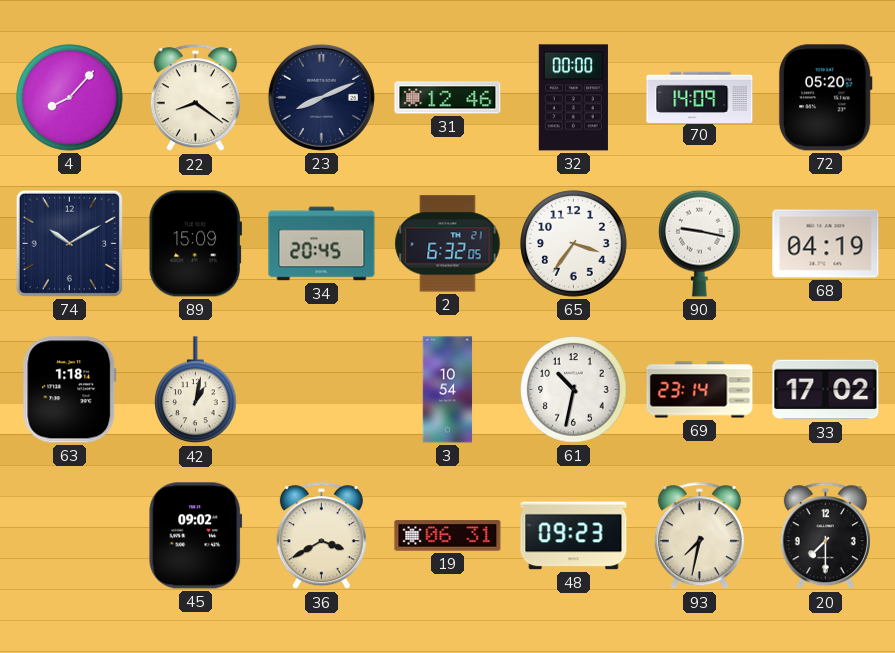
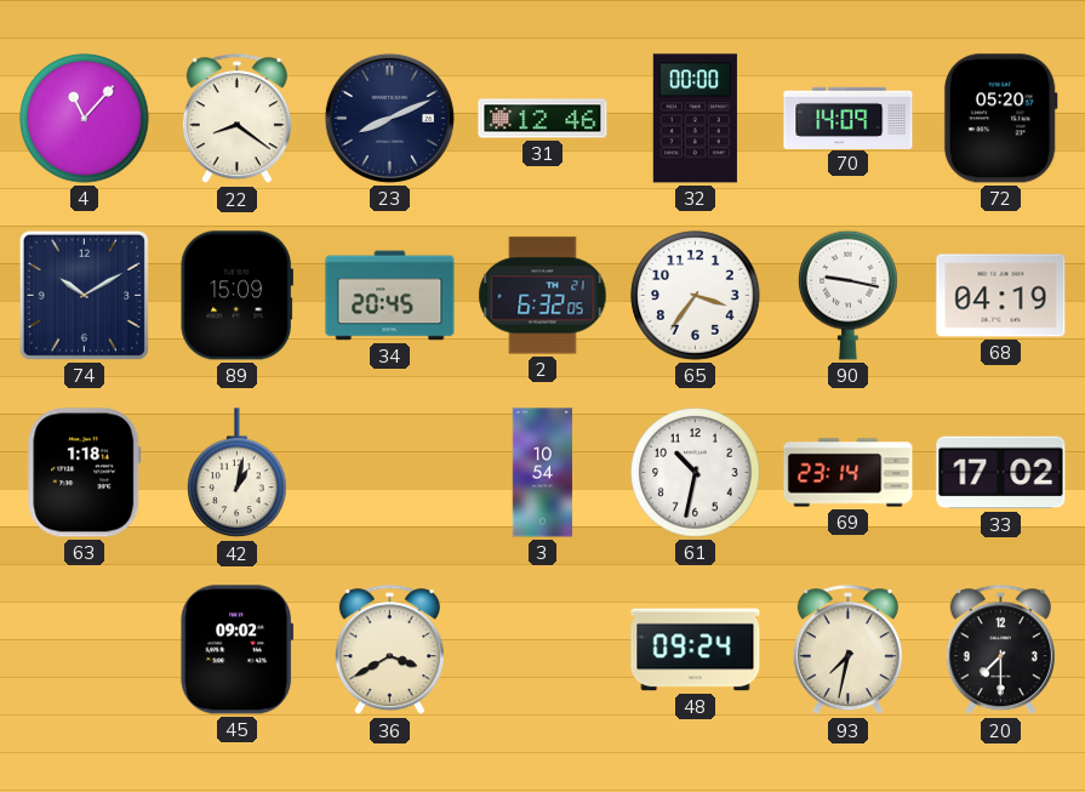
4: 8:07 -> 11:07 (85, 119)
19: 06:31 -> none (448, 536)
48: 09:23 -> 09:24 (696, 650)
